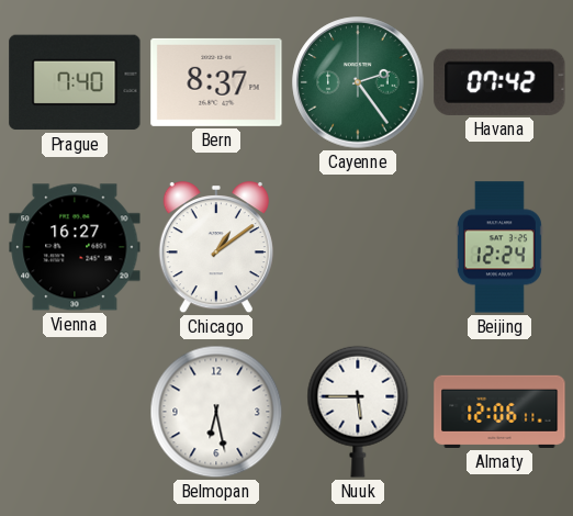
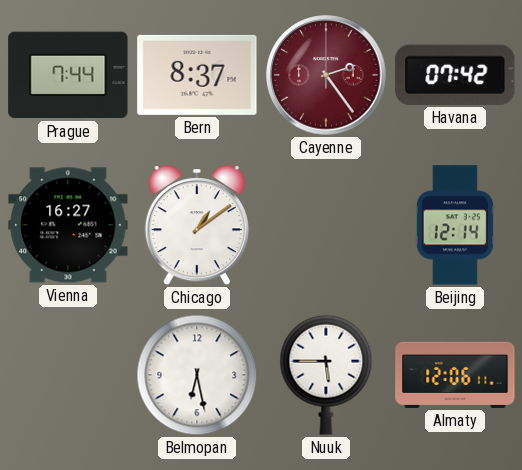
Prague: 7:40 -> 7:44 (68, 75)
Cayenne dial: green -> burgundy (326, 75)
Beijing: 12:24 -> 12:14 (455, 225)
